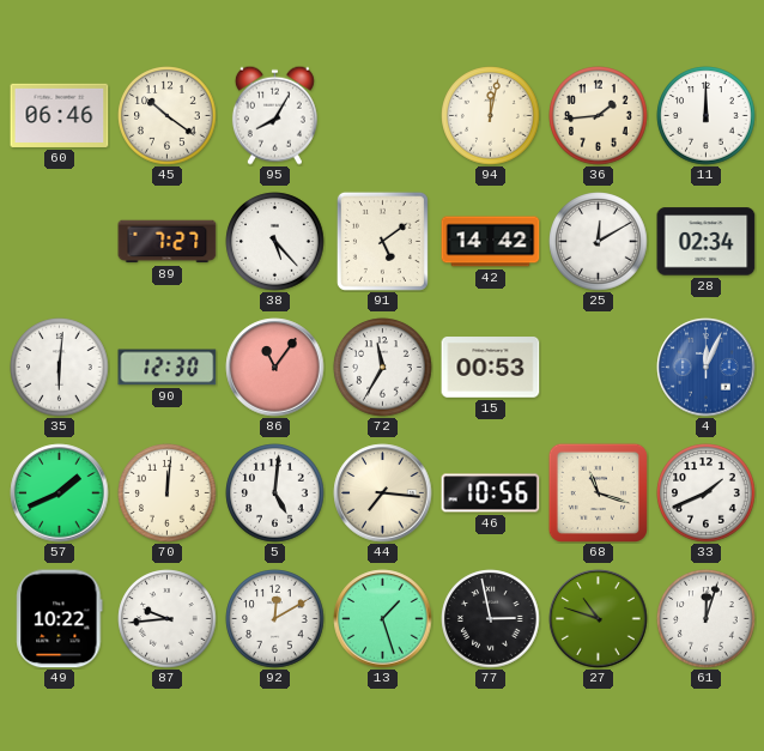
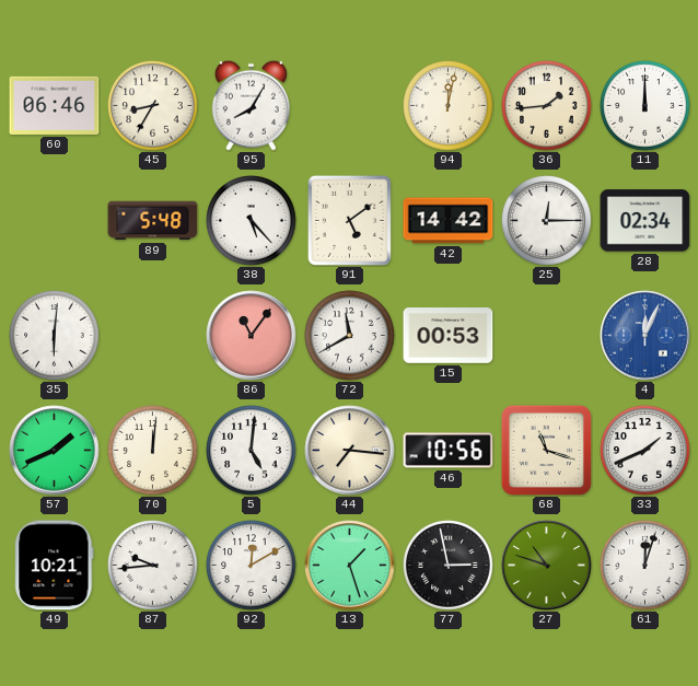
45: 10:21 -> 8:35 (153, 106)
89: 7:27 -> 5:48 (153, 221)
25: 12:10 -> 12:15 (547, 221)
90: 12:30 -> none (168, 368)
72: 11:35 -> 11:40 (350, 336)
49: 10:22 -> 10:21 (55, 566)
